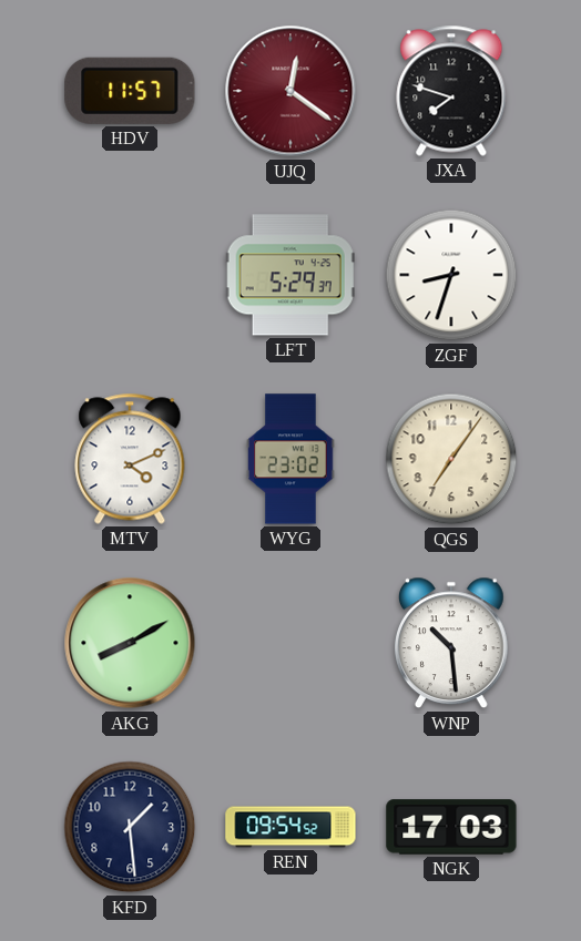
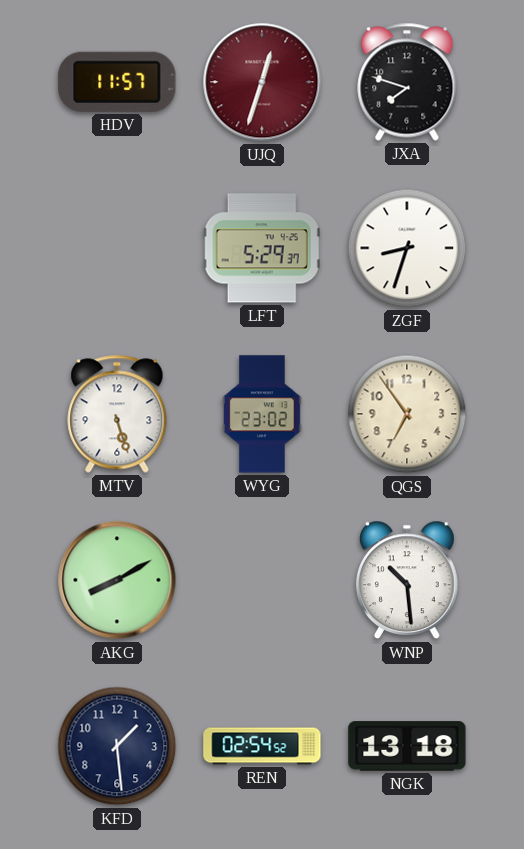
UJQ: 12:21 -> 12:33 (262, 82)
MTV: 4:11 -> 5:27 (117, 414)
QGS: 7:06 -> 6:54 (407, 414)
REN: 09:54 -> 02:54 (262, 746)
NGK: 17:03 -> 13:18 (407, 746)
